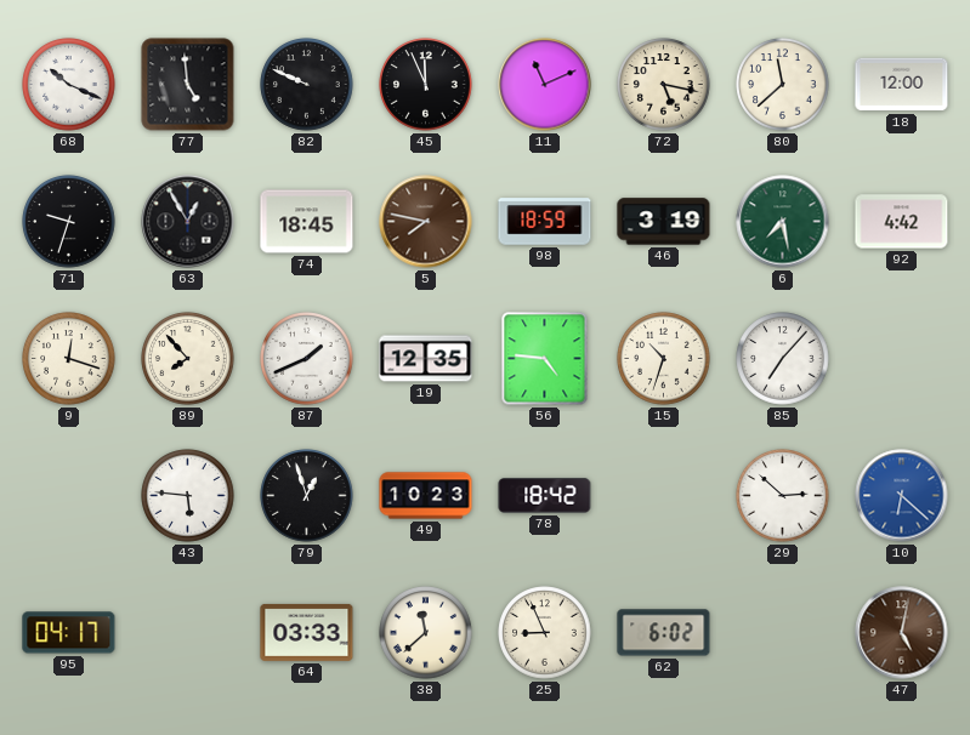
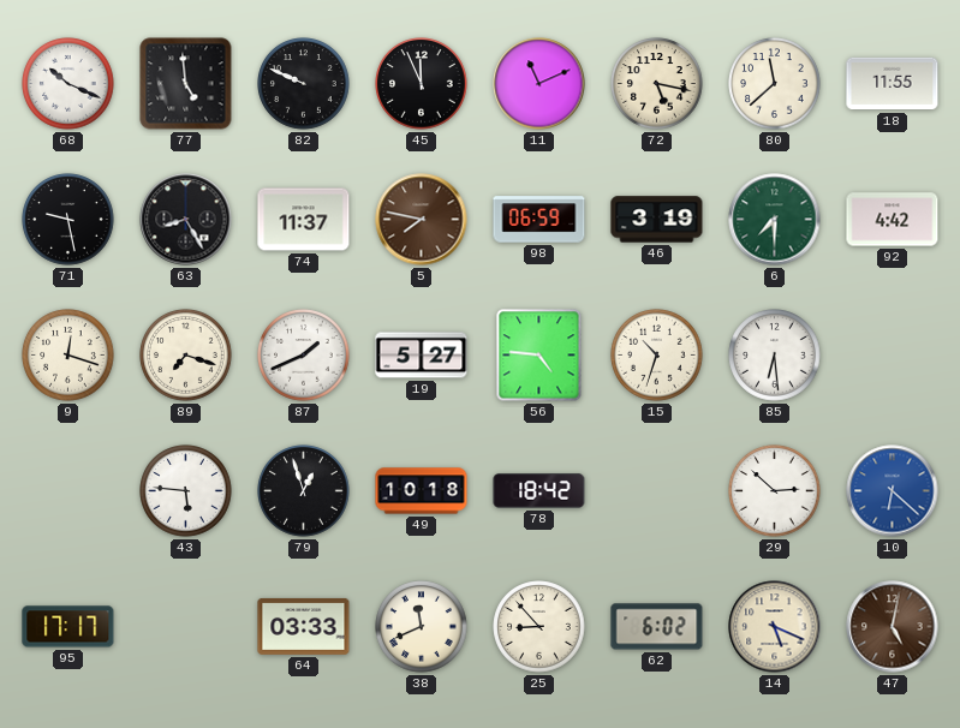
18: 12:00 -> 11:55 (893, 84)
71: 9:33 -> 9:28 (68, 220)
63: 12:55 -> 8:25 (186, 220)
74: 18:45 -> 11:37 (304, 220)
98: 18:59 -> 06:59 (539, 220)
6: 7:28 -> 7:30 (775, 220)
89: 7:53 -> 7:18 (186, 356)
19: 12:35 -> 5:27 (422, 356)
85: 7:07 -> 6:29 (775, 356)
49: 10:23 -> 10:18 (422, 491)
95: 04:17 -> 17:17 (68, 627)
38: 11:38 -> 11:41 (422, 627)
25: 8:56 -> 8:53 (539, 627)
14: none -> 5:19 (775, 627)
